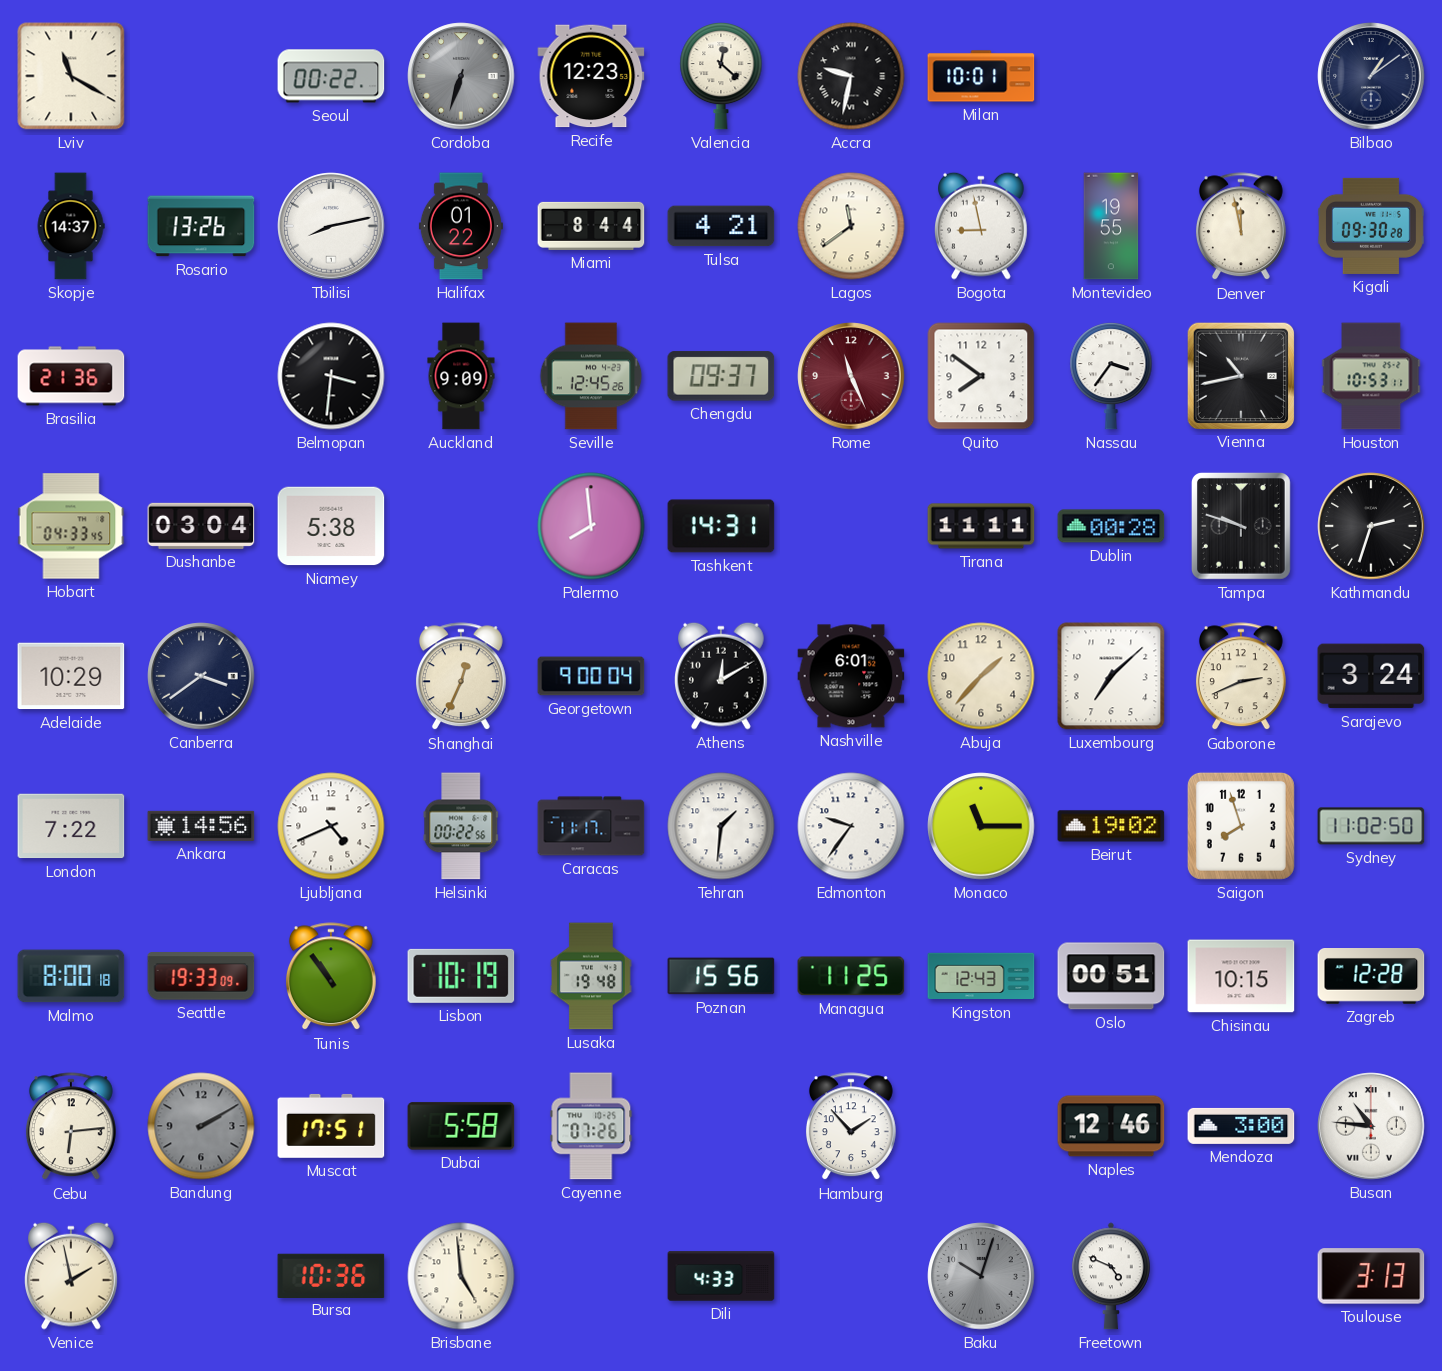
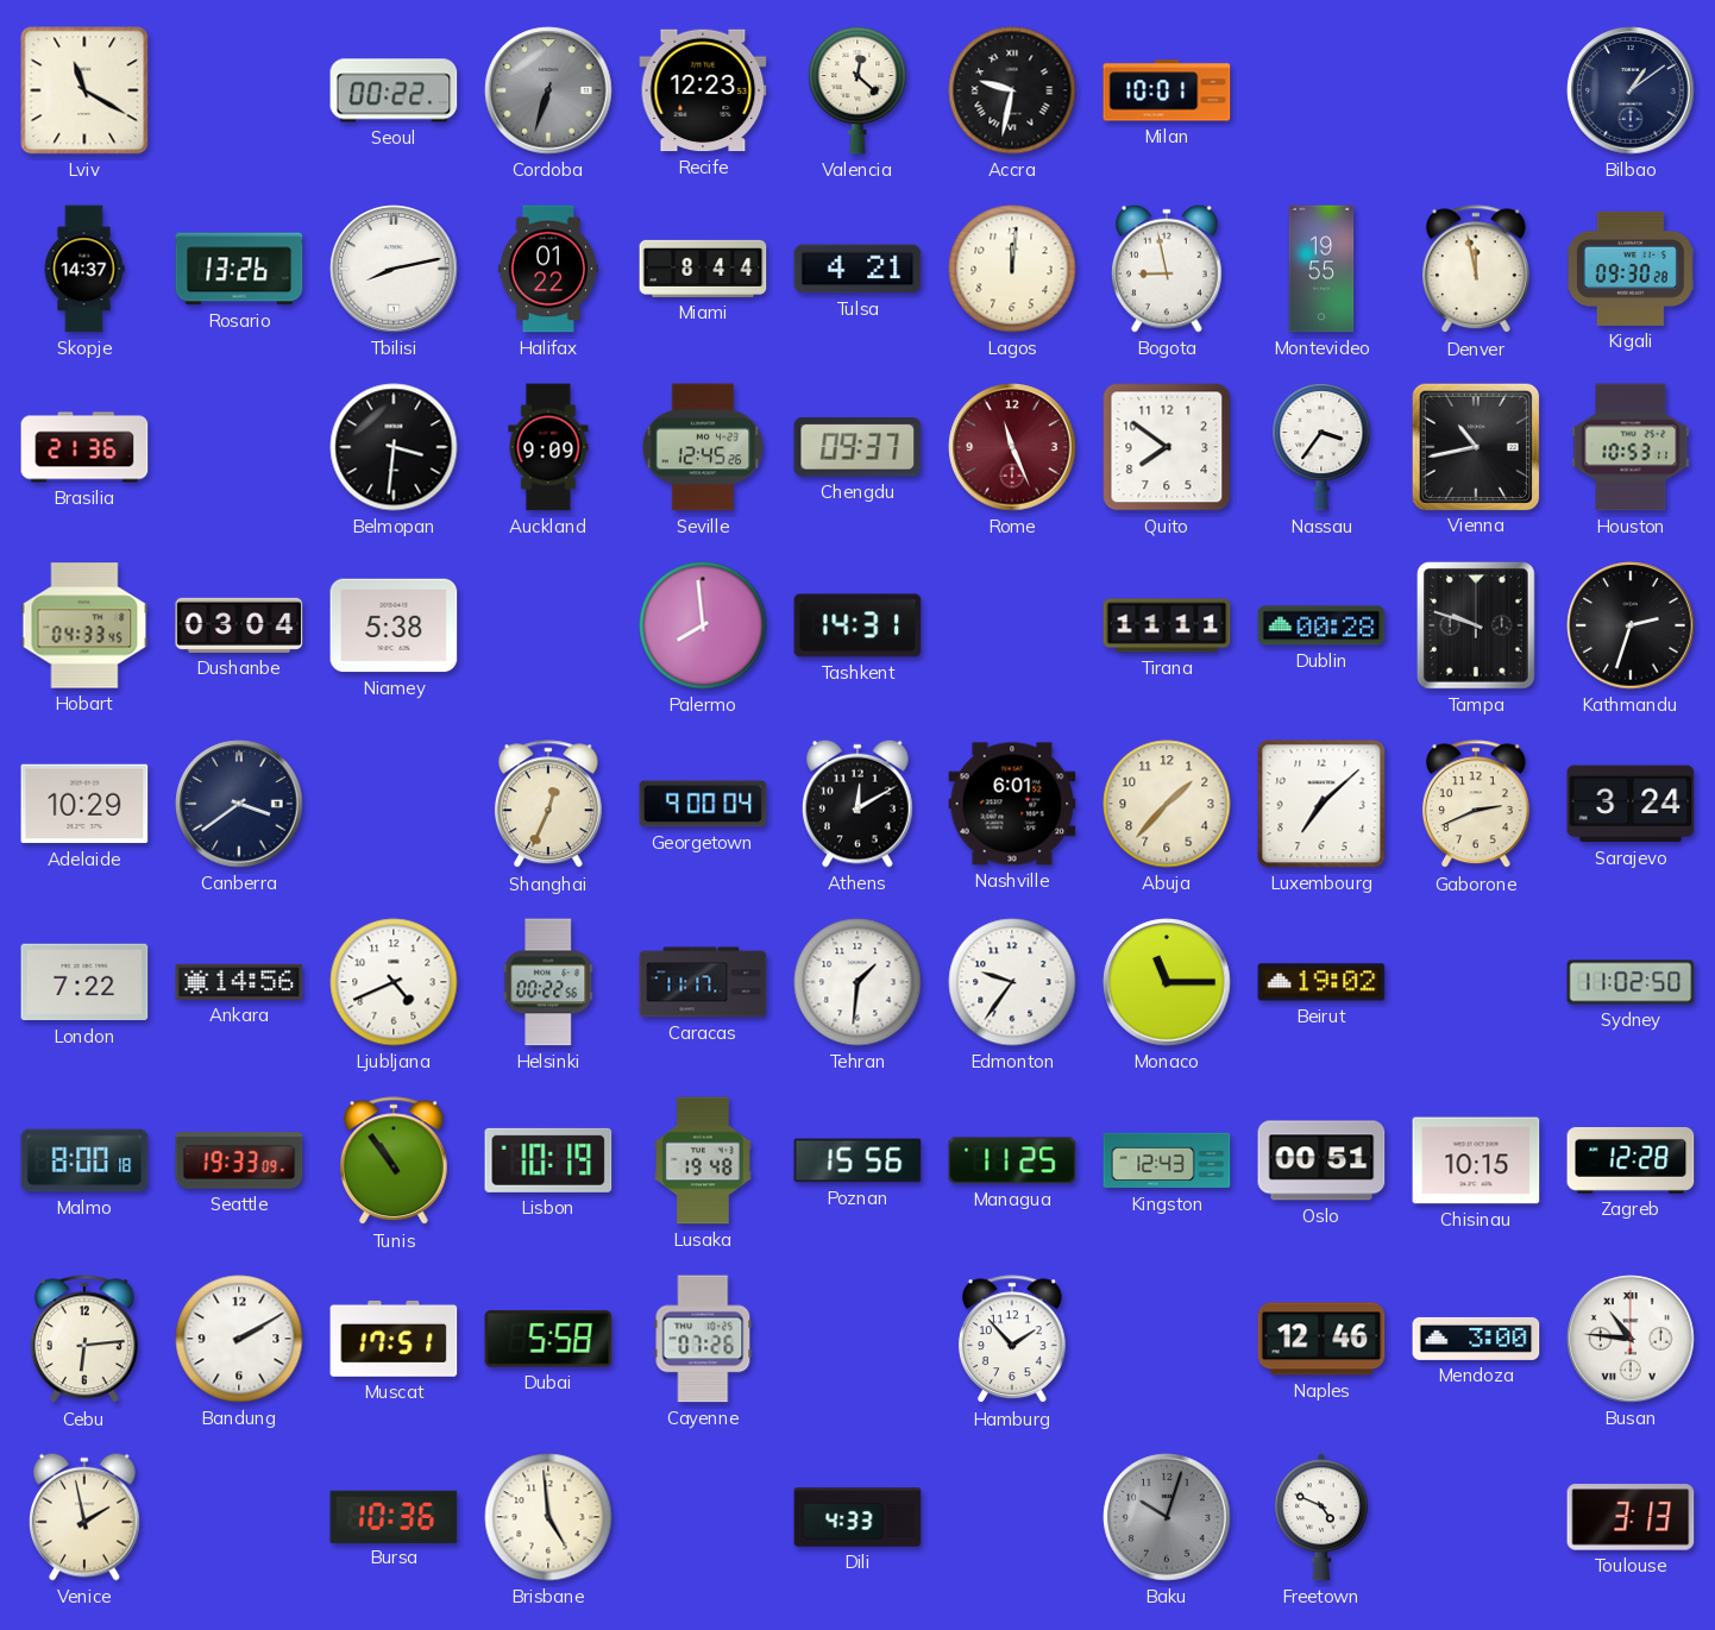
Lagos: 11:39 -> 12:01 (1012, 269)
Saigon: 7:57 -> none (1241, 826)
Bandung dial: grey -> white (239, 1339)
